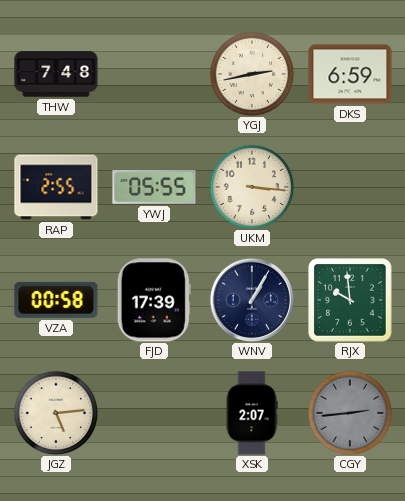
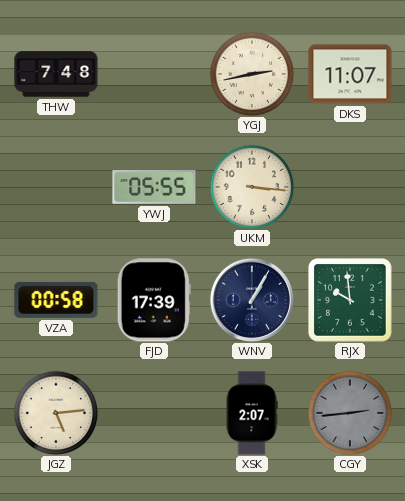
DKS: 6:59 -> 11:07 (350, 74)
RAP: 2:55 -> none (56, 187)
